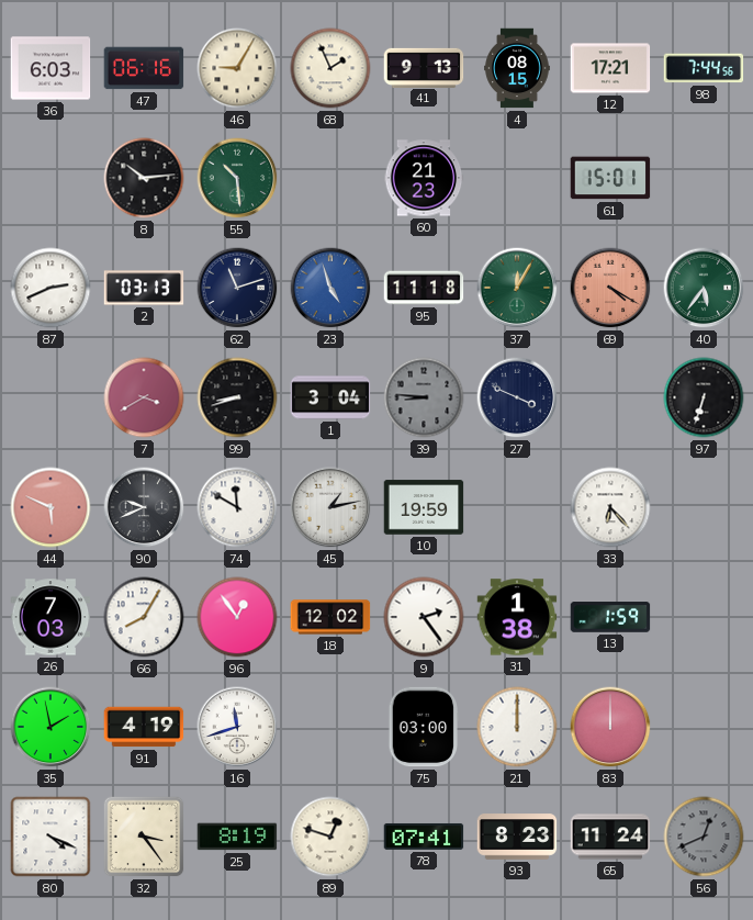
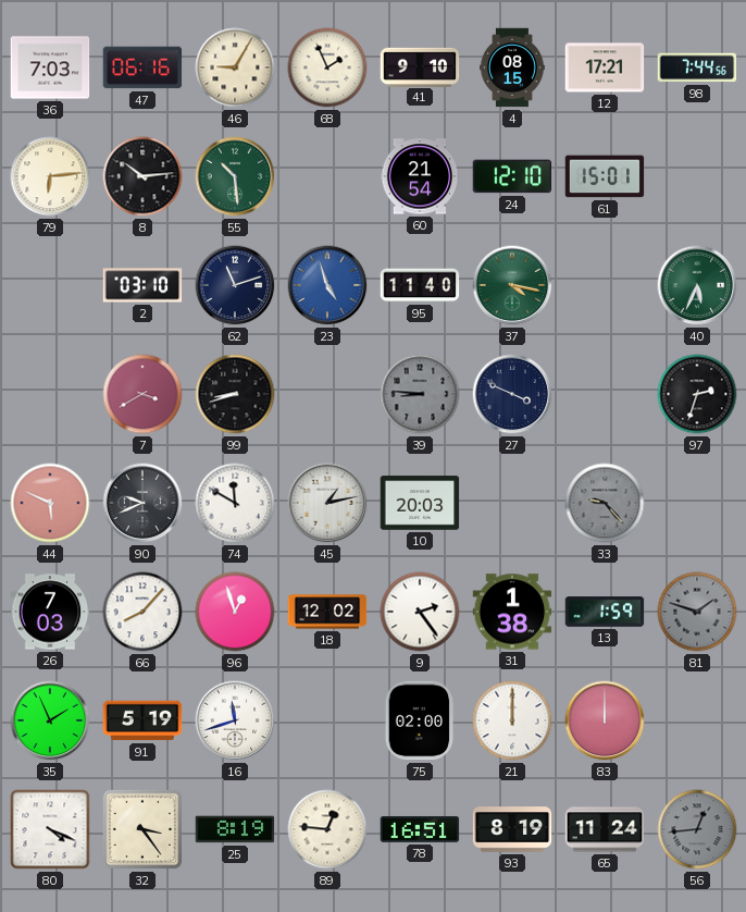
36: 6:03 -> 7:03 (50, 67)
41: 9:13 -> 9:10 (420, 66)
79: none -> 6:14 (50, 176)
60: 21:23 -> 21:54 (420, 176)
24: none -> 12:10 (512, 176)
87: 2:41 -> none (50, 288)
2: 03:13 -> 03:10 (142, 285)
95: 11:18 -> 11:40 (420, 285)
37: 12:05 -> 4:17 (512, 285)
69: 4:20 -> none (610, 288)
40: 5:36 -> 5:34 (697, 285)
1: 3:04 -> none (330, 397)
97: 6:33 -> 2:33 (697, 394)
10: 19:59 -> 20:03 (420, 503)
33: 6:23 -> 9:23 (605, 503)
33 dial: white -> grey (605, 503)
66: 8:05 -> 8:07 (142, 612)
96: 12:54 -> 12:57 (235, 612)
81: none -> 1:48 (697, 612)
35: 1:58 -> 1:56 (50, 720)
91: 4:19 -> 5:19 (142, 720)
75: 03:00 -> 02:00 (420, 720)
89: 12:48 -> 12:46 (327, 829)
78: 07:41 -> 16:51 (420, 829)
93: 8:23 -> 8:19 (512, 829)
56: 12:41 -> 12:44 (697, 829)
